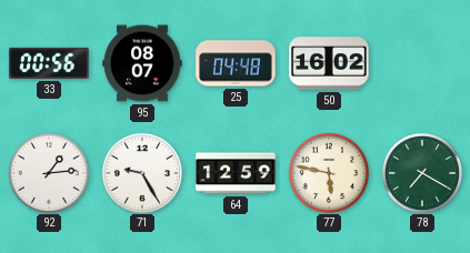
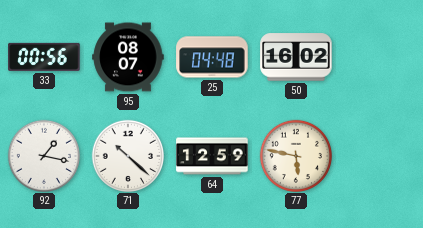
92: 1:14 -> 1:17 (43, 155)
71: 9:25 -> 10:22 (127, 155)
78: 7:20 -> none (421, 172)
